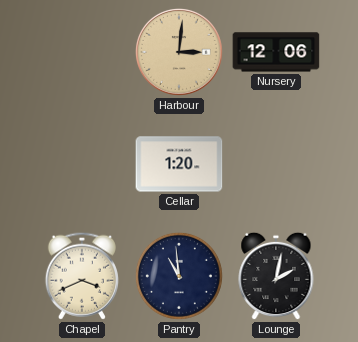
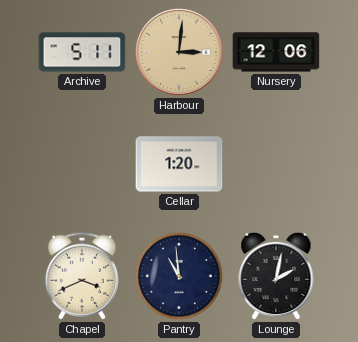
Archive: none -> 5:11 (82, 52)
